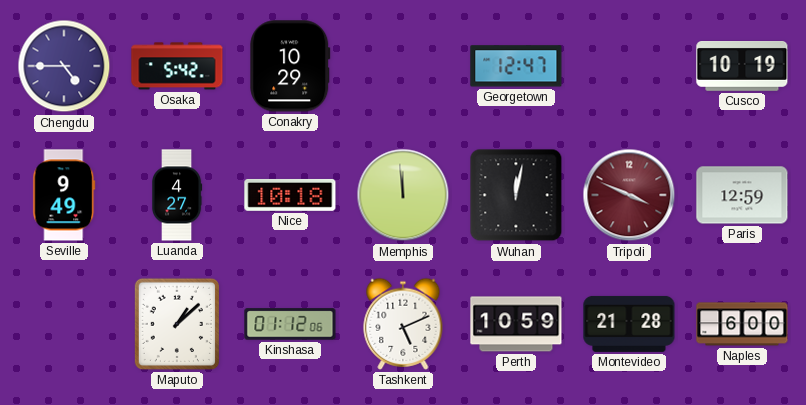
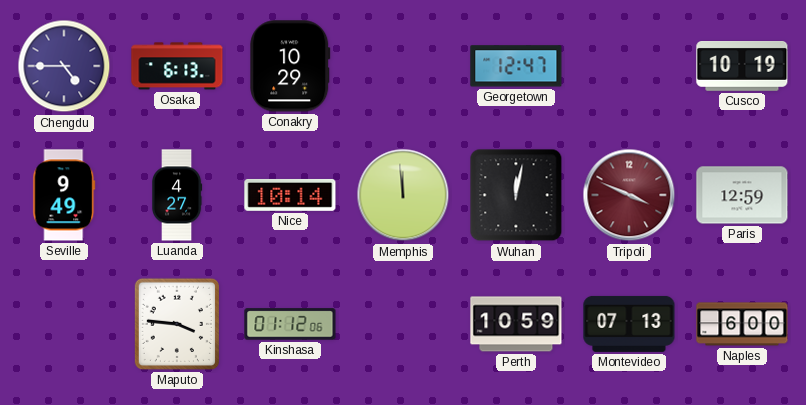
Osaka: 5:42 -> 6:13 (177, 66)
Nice: 10:18 -> 10:14 (290, 195)
Maputo: 1:08 -> 3:46 (177, 324)
Tashkent: 5:11 -> none (403, 324)
Montevideo: 21:28 -> 07:13 (629, 324)
